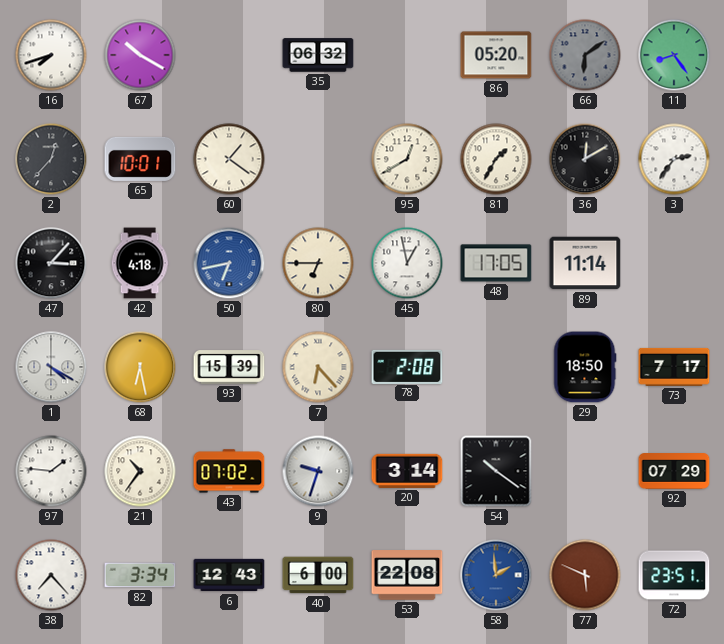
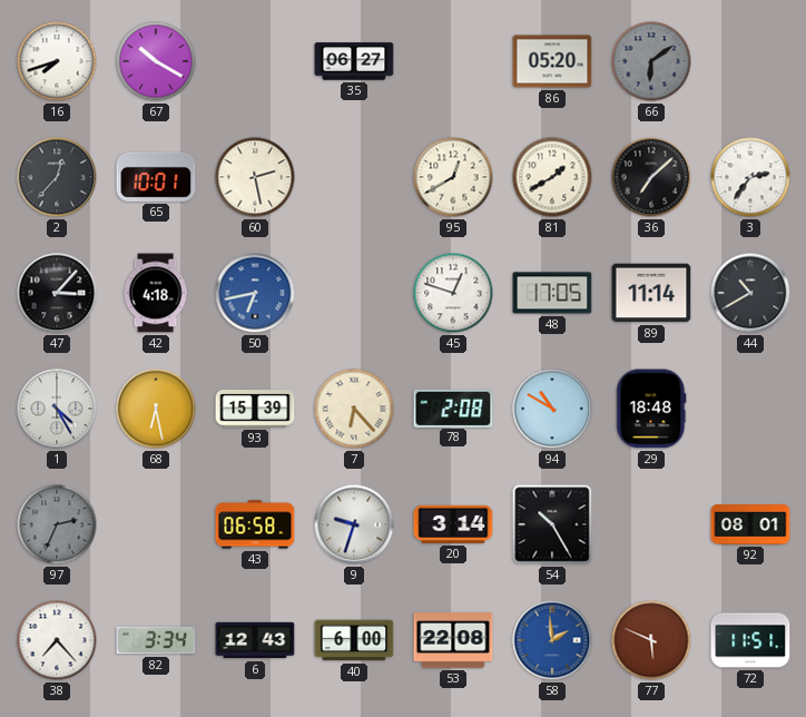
35: 06:32 -> 06:27 (354, 61)
11: 8:24 -> none (674, 55)
60: 1:21 -> 2:28 (255, 177)
81: 1:35 -> 1:40 (552, 177)
36: 12:10 -> 7:08 (651, 177)
80: 6:45 -> none (318, 263)
45: 12:58 -> 12:48 (453, 293)
44: none -> 10:40 (750, 293)
1: 4:20 -> 4:25 (57, 409)
94: none -> 10:50 (552, 409)
29: 18:50 -> 18:48 (651, 409)
73: 7:17 -> none (674, 367)
97: 1:46 -> 2:34 (57, 524)
97 dial: white -> grey (57, 524)
21: 10:36 -> none (140, 471)
43: 07:02 -> 06:58 (255, 524)
54: 10:21 -> 10:25 (552, 524)
92: 07:29 -> 08:01 (750, 524)
72: 23:51 -> 11:51 (750, 640)
